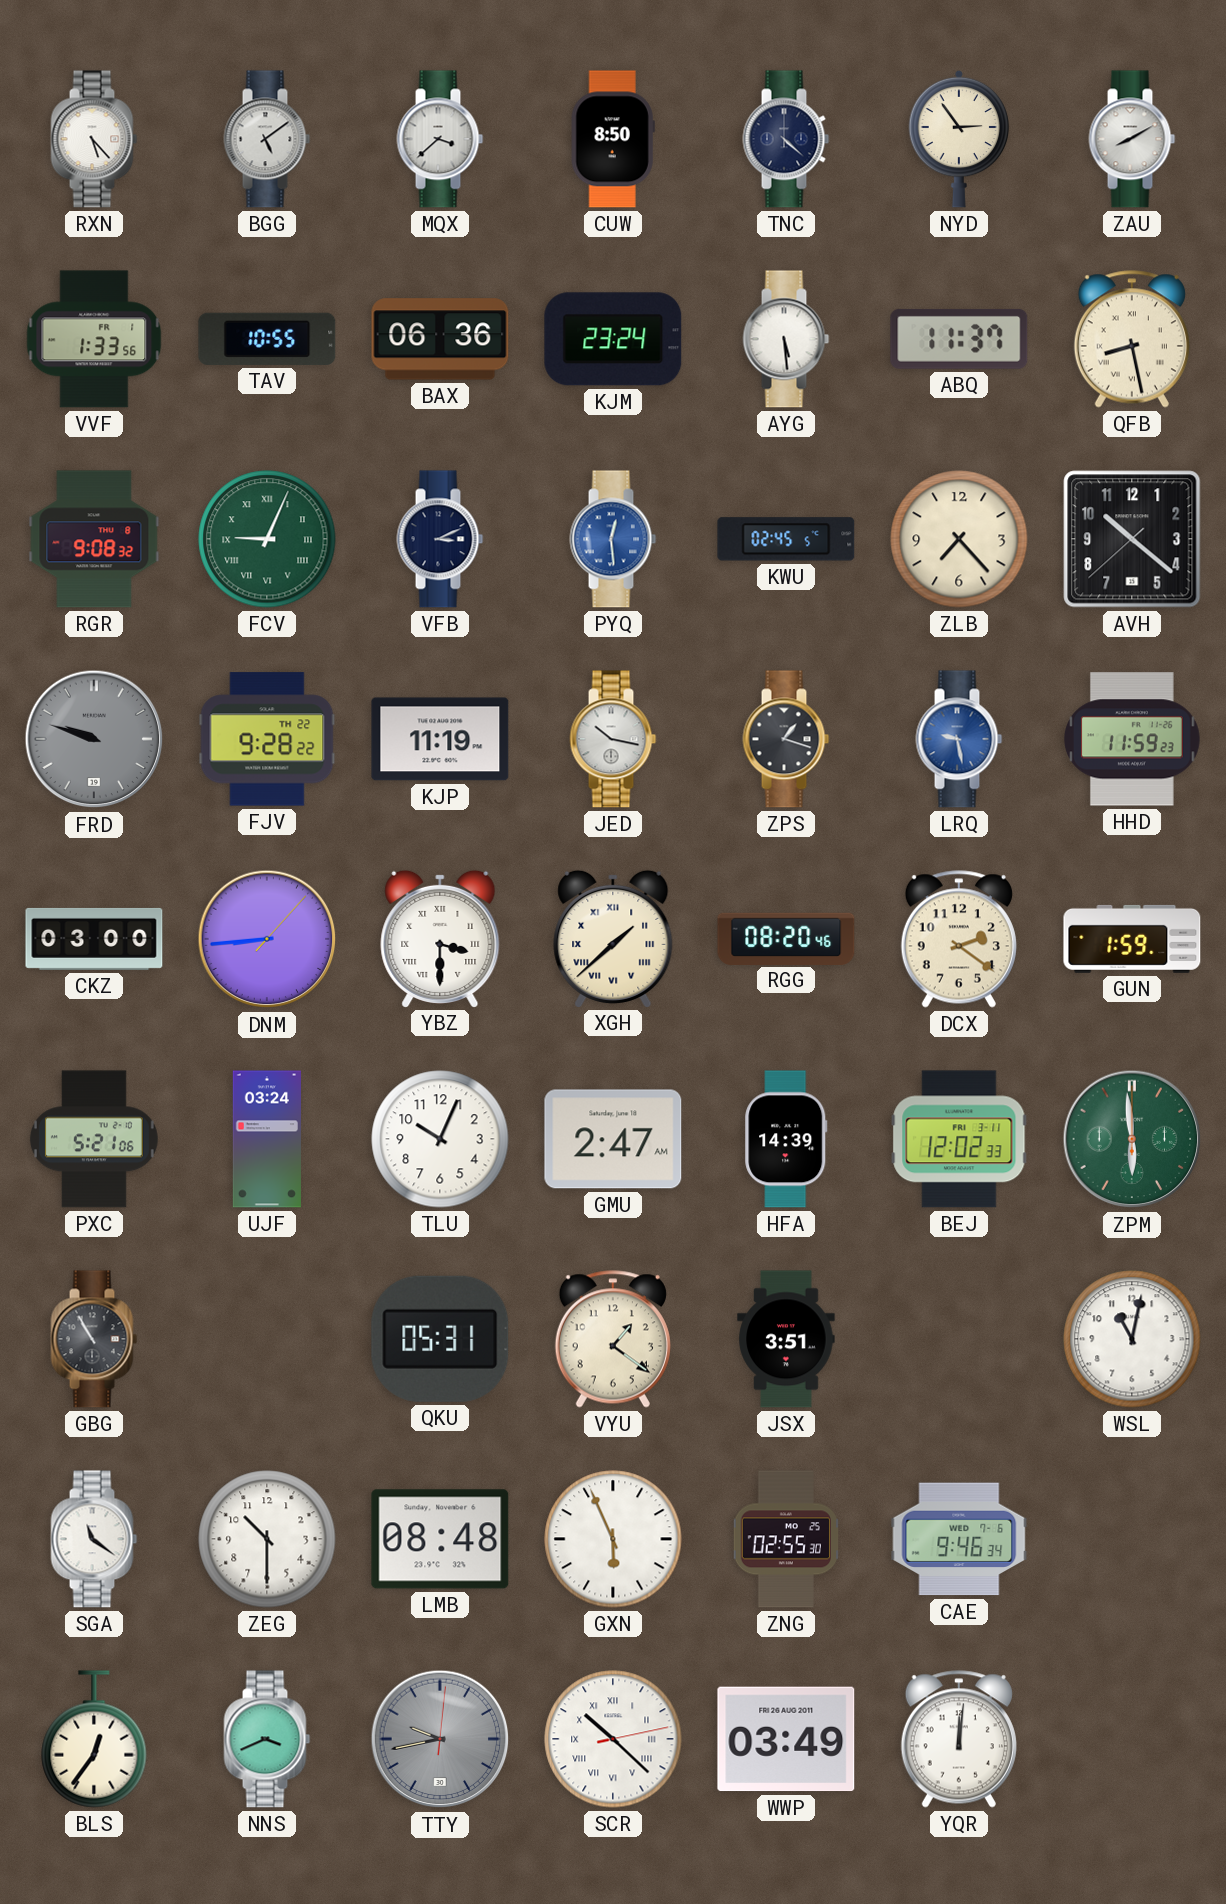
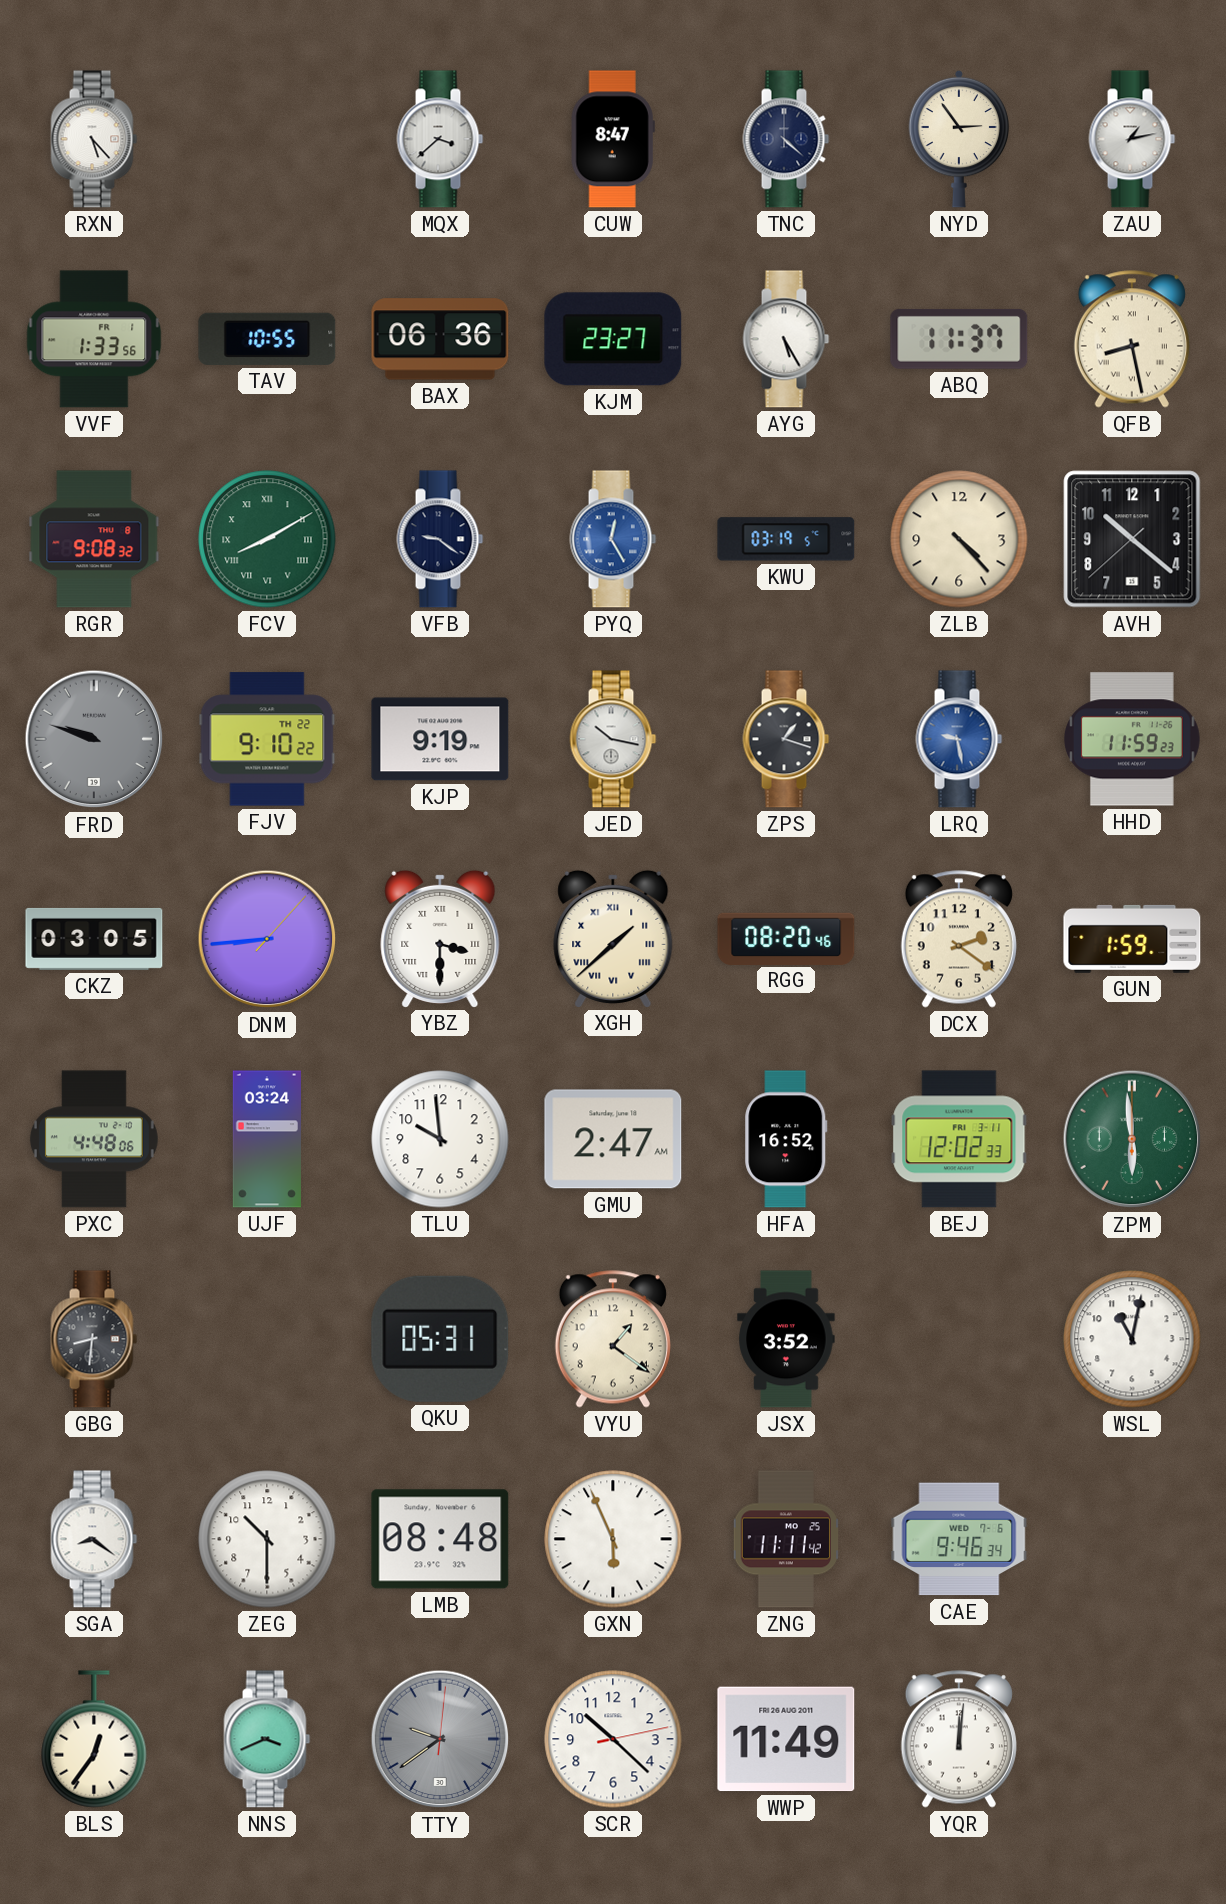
BGG: 5:09 -> none (267, 139)
CUW: 8:50 -> 8:47 (613, 139)
ZAU: 8:10 -> 1:13 (1132, 139)
KJM: 23:24 -> 23:27 (613, 339)
AYG: 5:29 -> 5:25 (786, 339)
FCV: 9:04 -> 8:10 (267, 539)
VFB: 3:11 -> 9:21 (440, 539)
PYQ: 12:29 -> 12:25 (613, 539)
KWU: 02:45 -> 03:19 (786, 539)
ZLB: 7:23 -> 4:23 (959, 539)
FJV: 9:28 -> 9:10 (267, 739)
KJP: 11:19 -> 9:19 (440, 739)
CKZ: 03:00 -> 03:05 (94, 939)
PXC: 5:21 -> 4:48 (94, 1139)
TLU: 10:04 -> 9:59 (440, 1139)
HFA: 14:39 -> 16:52 (786, 1139)
GBG: 10:55 -> 8:31 (94, 1339)
JSX: 3:51 -> 3:52 (786, 1339)
SGA: 11:21 -> 8:21 (94, 1539)
ZNG: 02:55 -> 11:11 (786, 1539)
TTY: 9:43 -> 9:39 (440, 1739)
SCR numerals: Roman -> Arabic (613, 1739)
WWP: 03:49 -> 11:49 (786, 1739)
